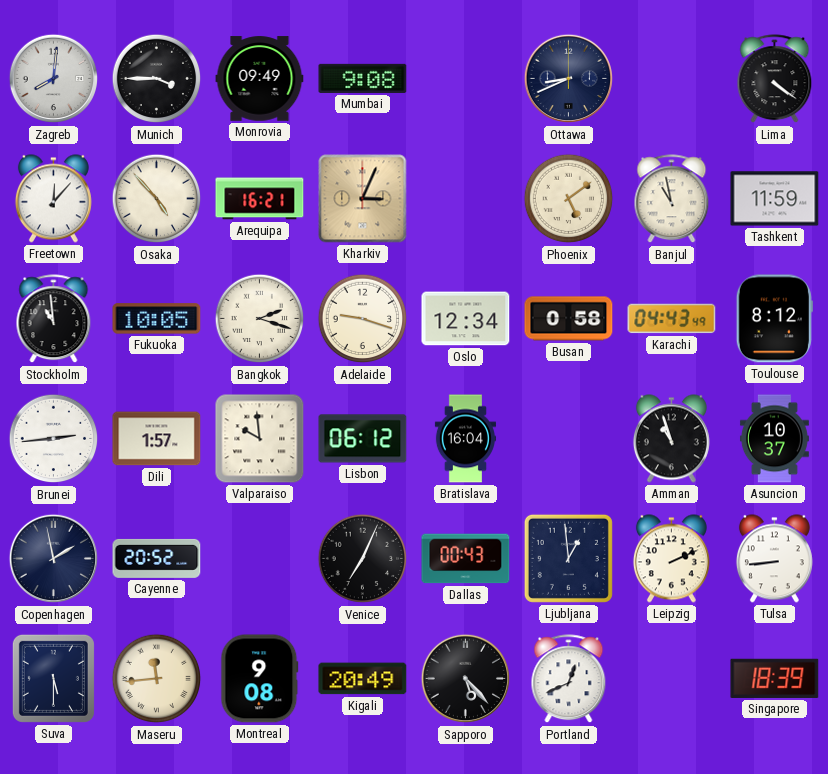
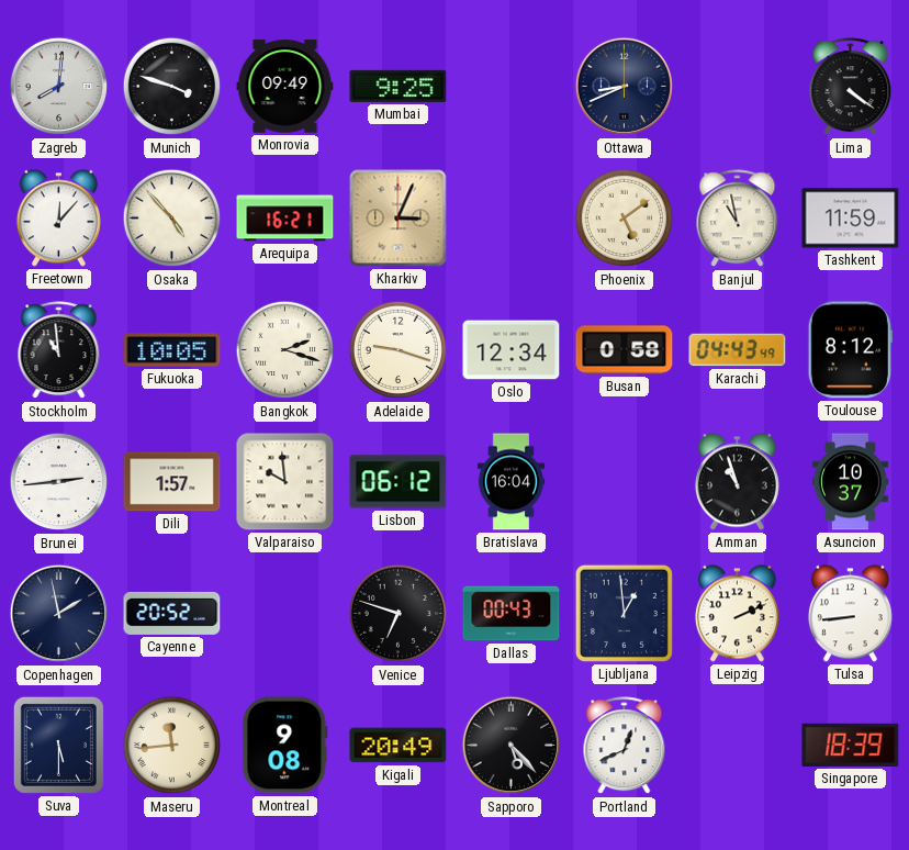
Munich: 3:45 -> 3:48 (172, 87)
Mumbai: 9:08 -> 9:25 (399, 86)
Venice: 7:04 -> 6:48 (399, 614)
